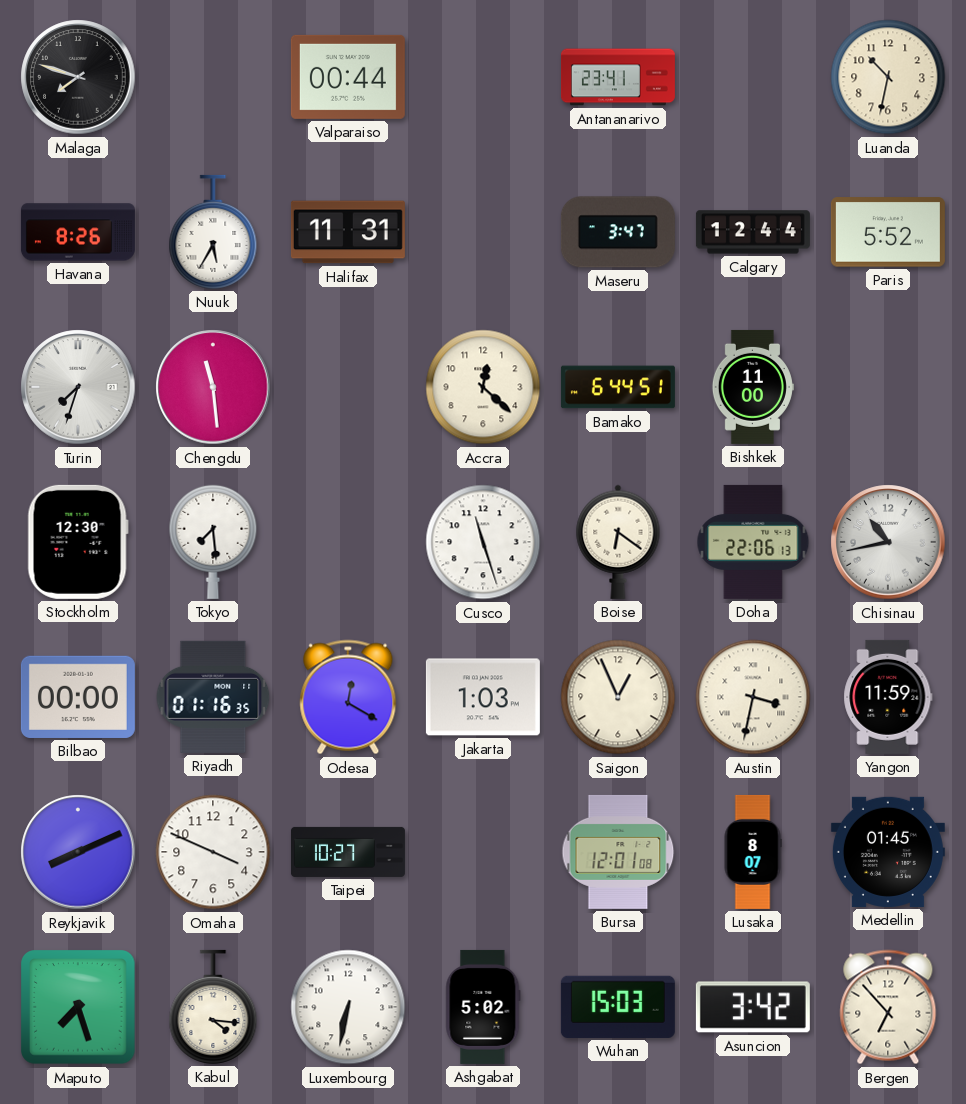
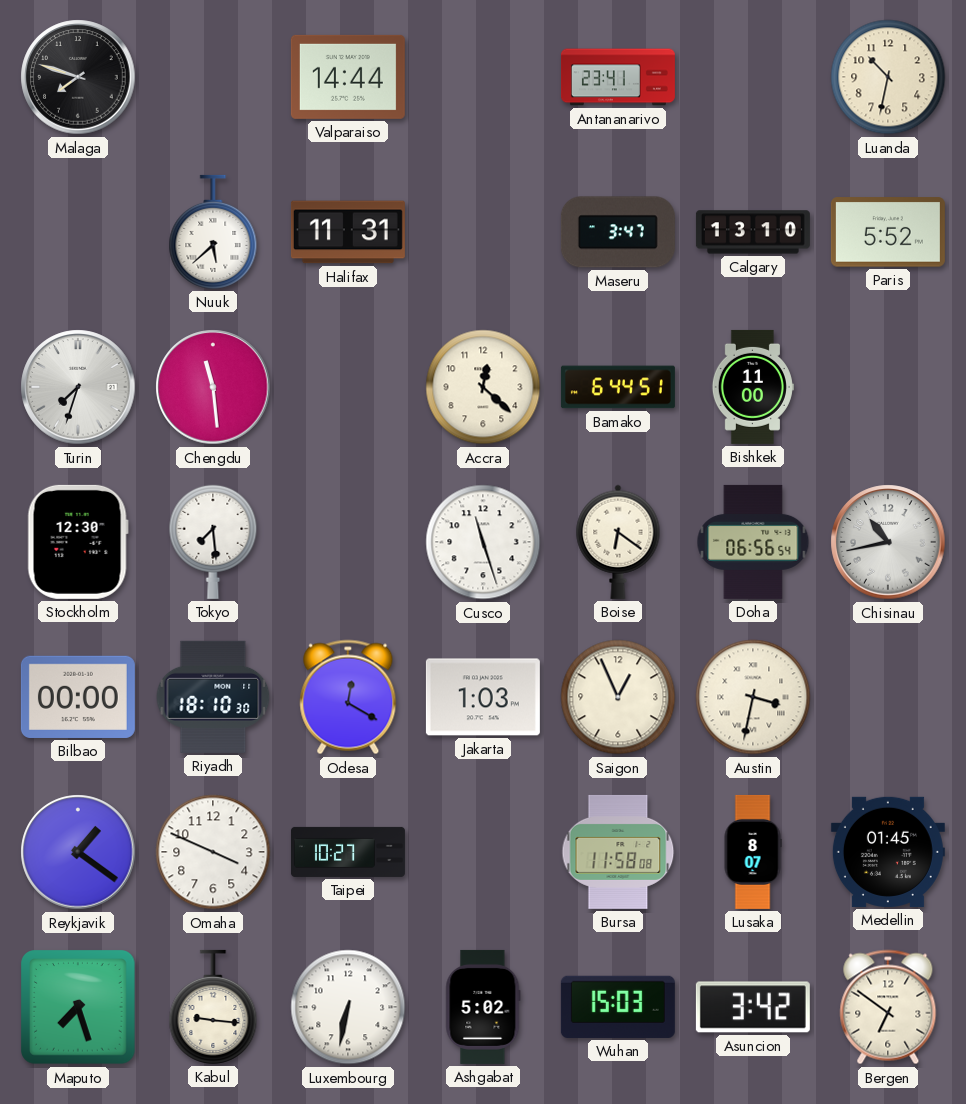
Valparaiso: 00:44 -> 14:44 (348, 77)
Havana: 8:26 -> none (78, 232)
Nuuk: 5:35 -> 5:38 (213, 232)
Calgary: 12:44 -> 13:10 (753, 232)
Doha: 22:06 -> 06:56 (753, 542)
Riyadh: 01:16 -> 18:10 (213, 697)
Yangon: 11:59 -> none (888, 697)
Reykjavik: 8:11 -> 1:21 (78, 852)
Bursa: 12:01 -> 11:58 (618, 852)
Kabul: 4:16 -> 9:16 (213, 1007)
Bergen: 6:53 -> 6:51 (888, 1007)
